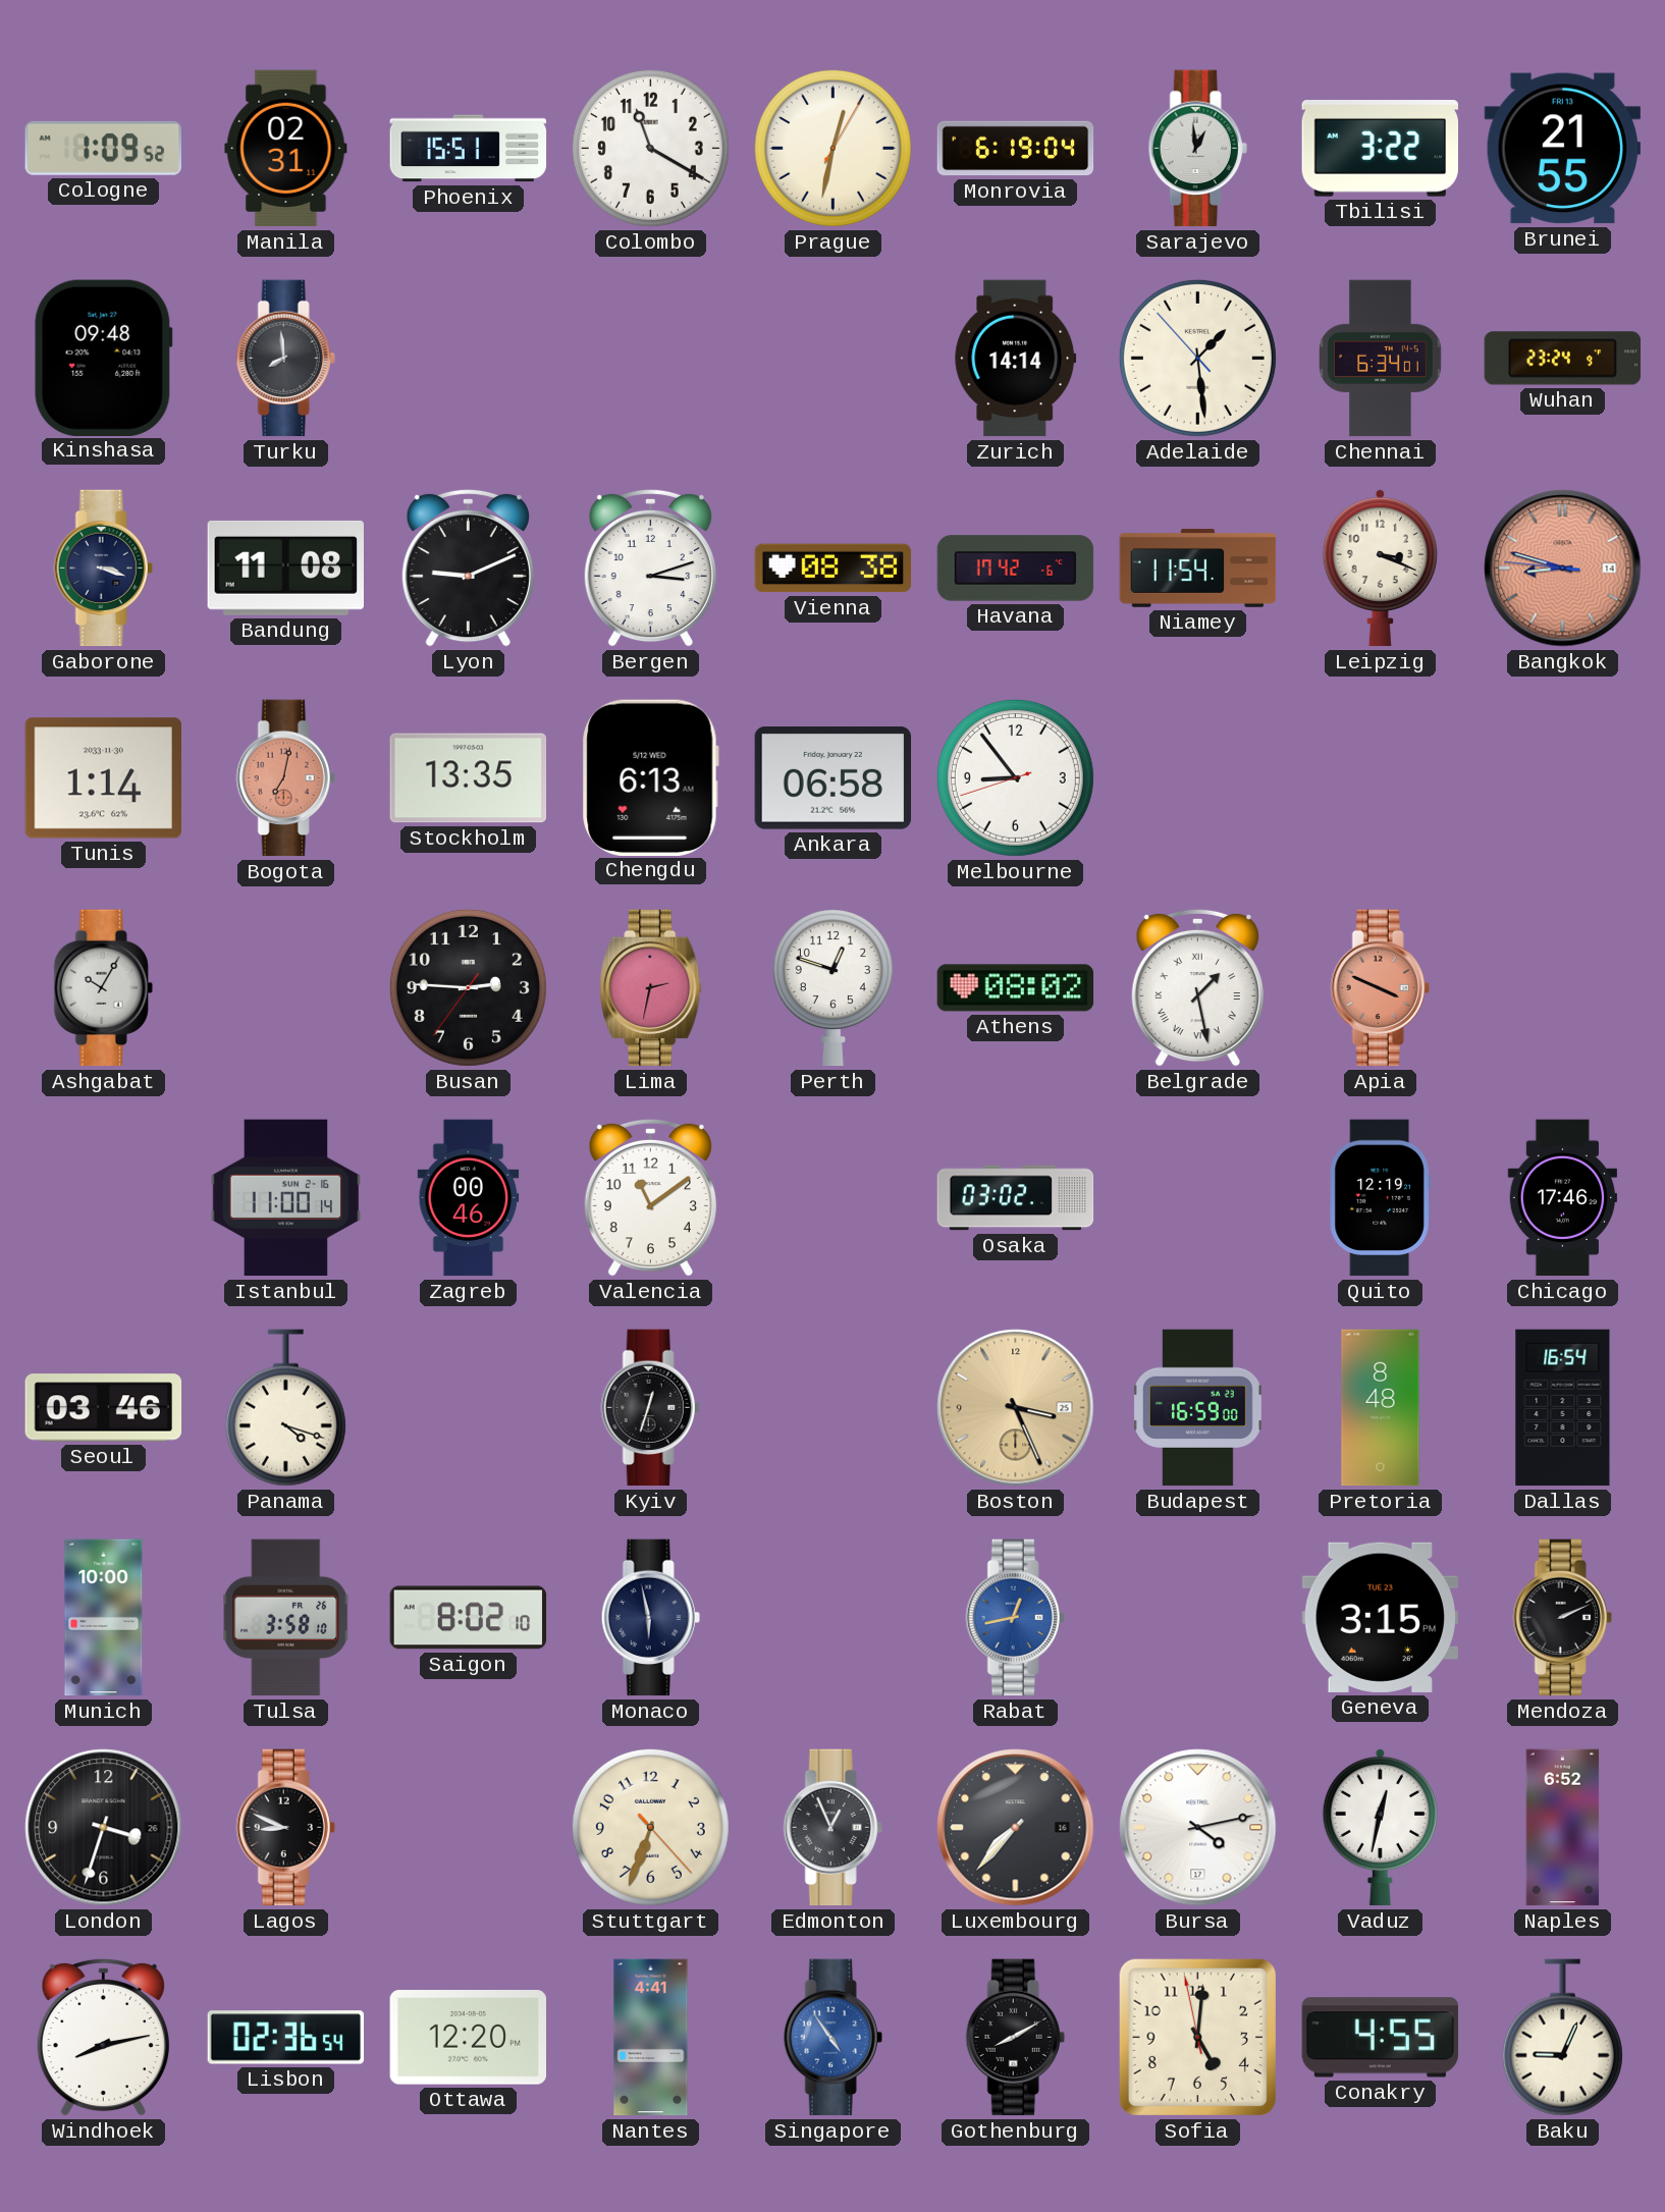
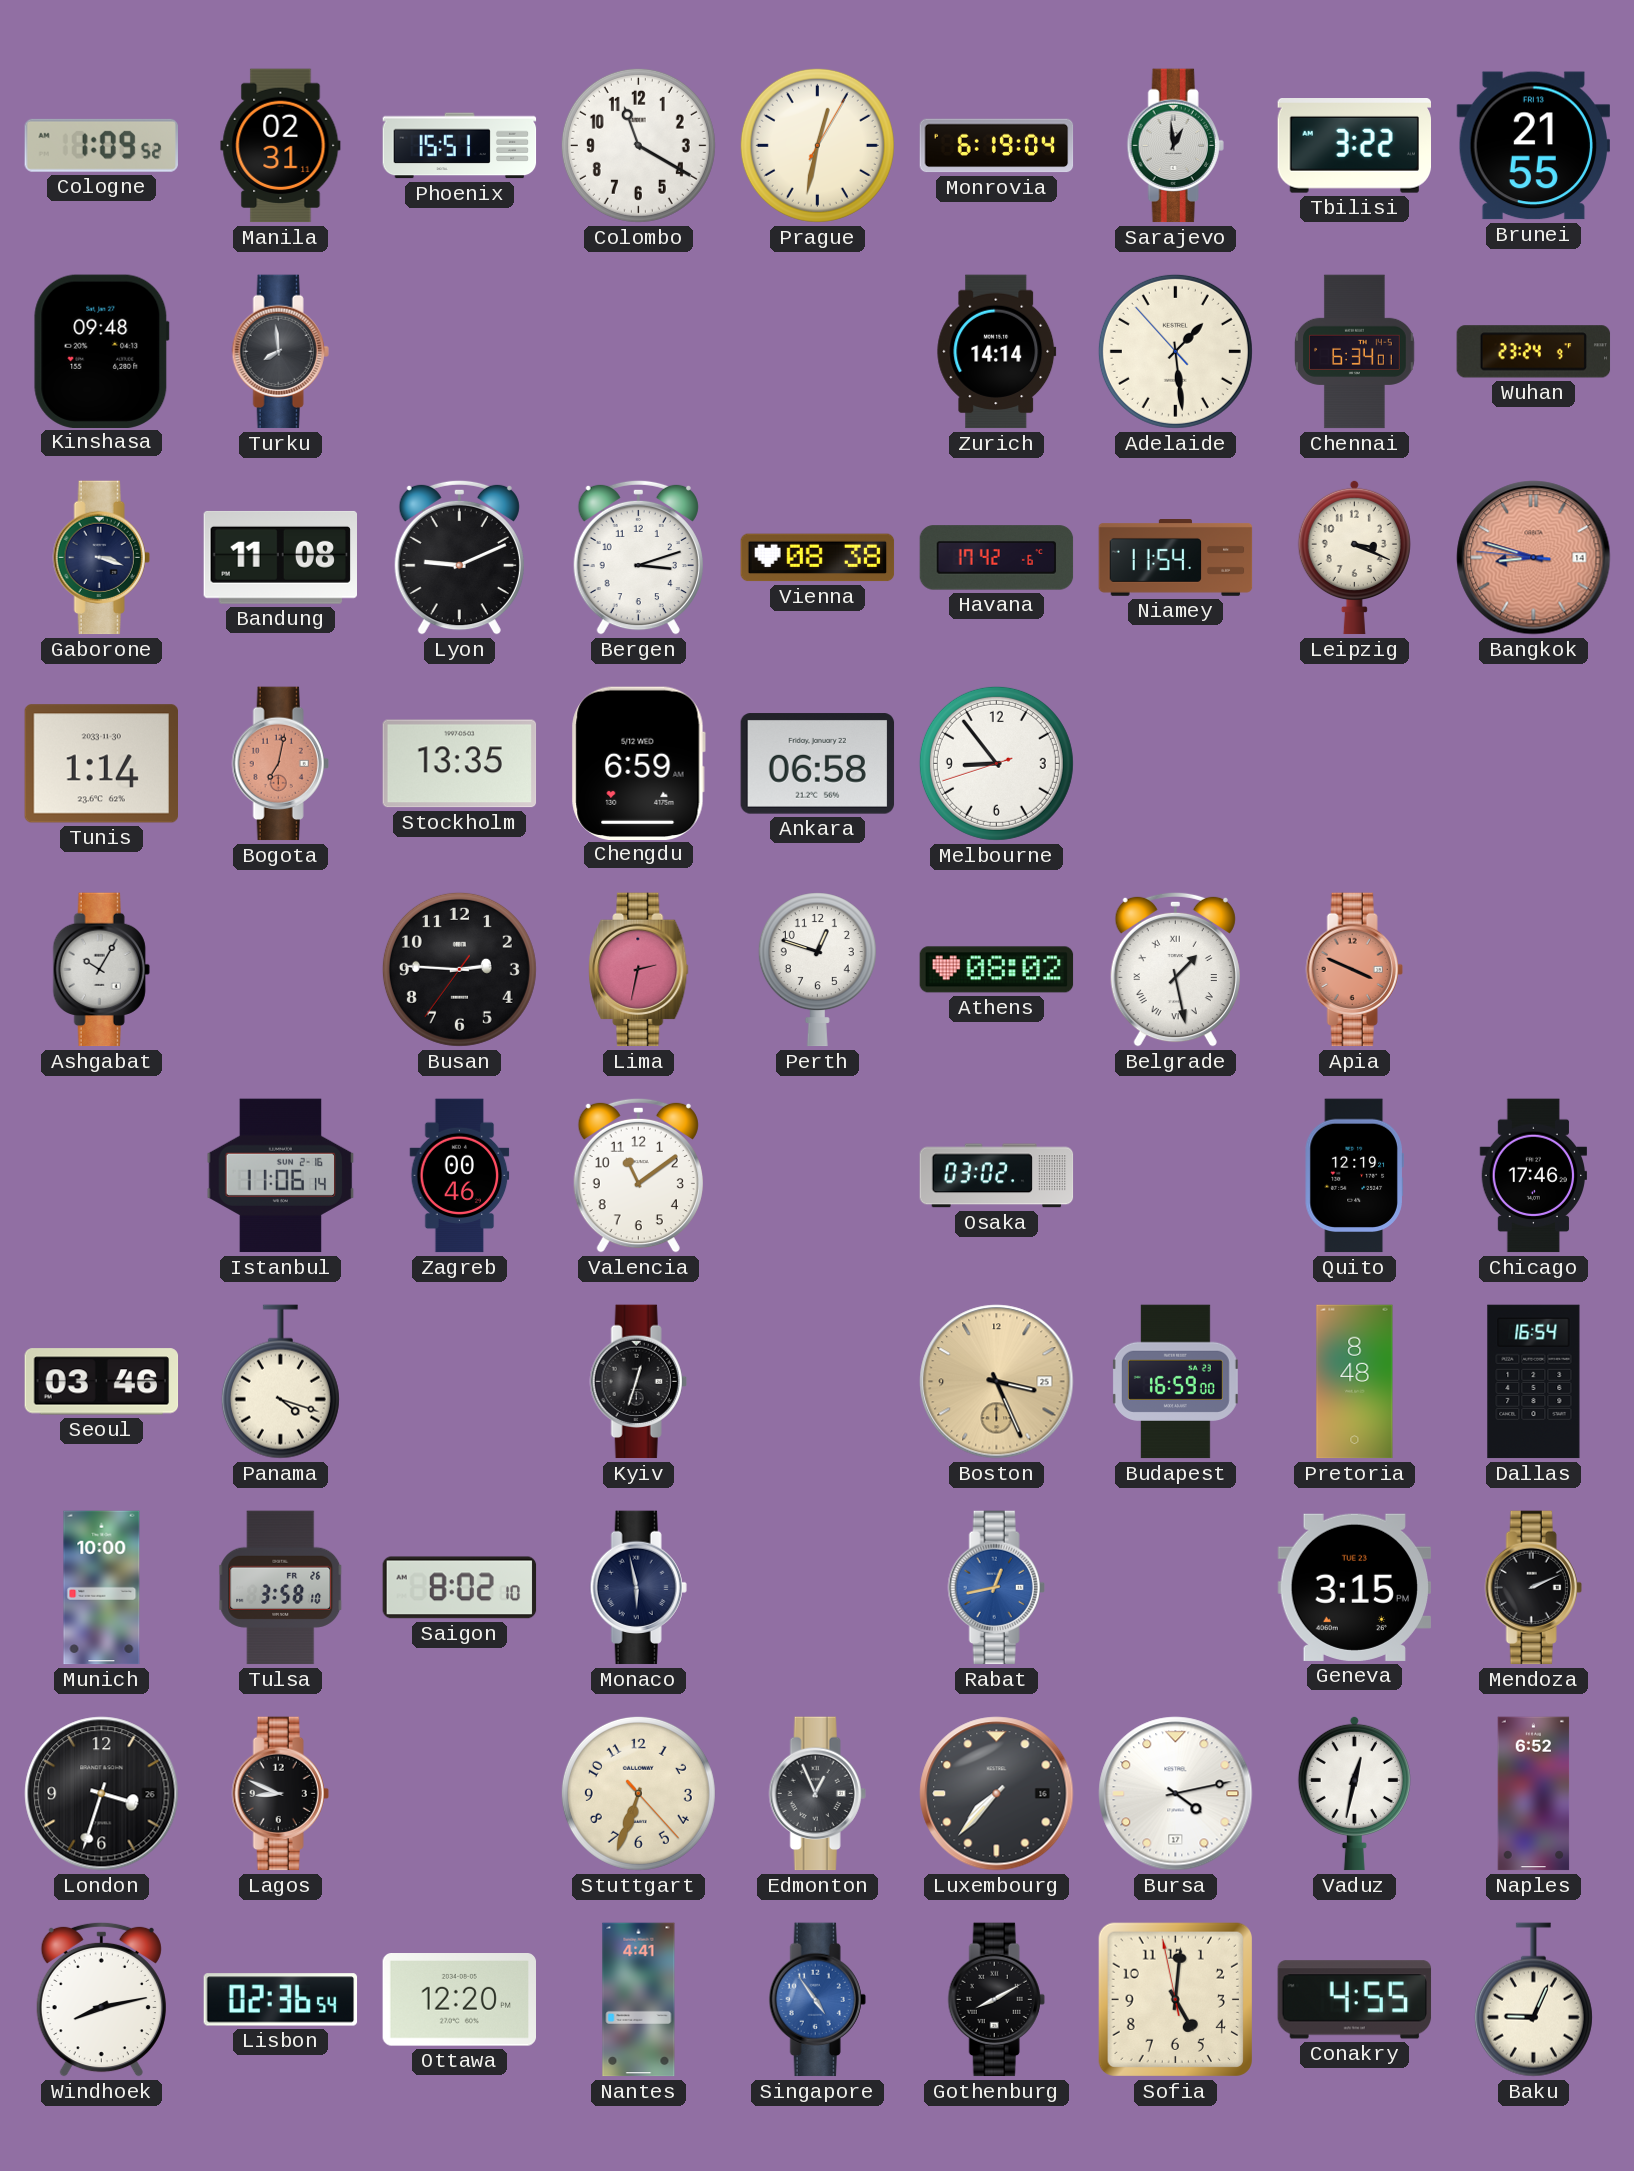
Chengdu: 6:13 -> 6:59 (638, 763)
Istanbul: 11:00 -> 11:06 (281, 1176)
